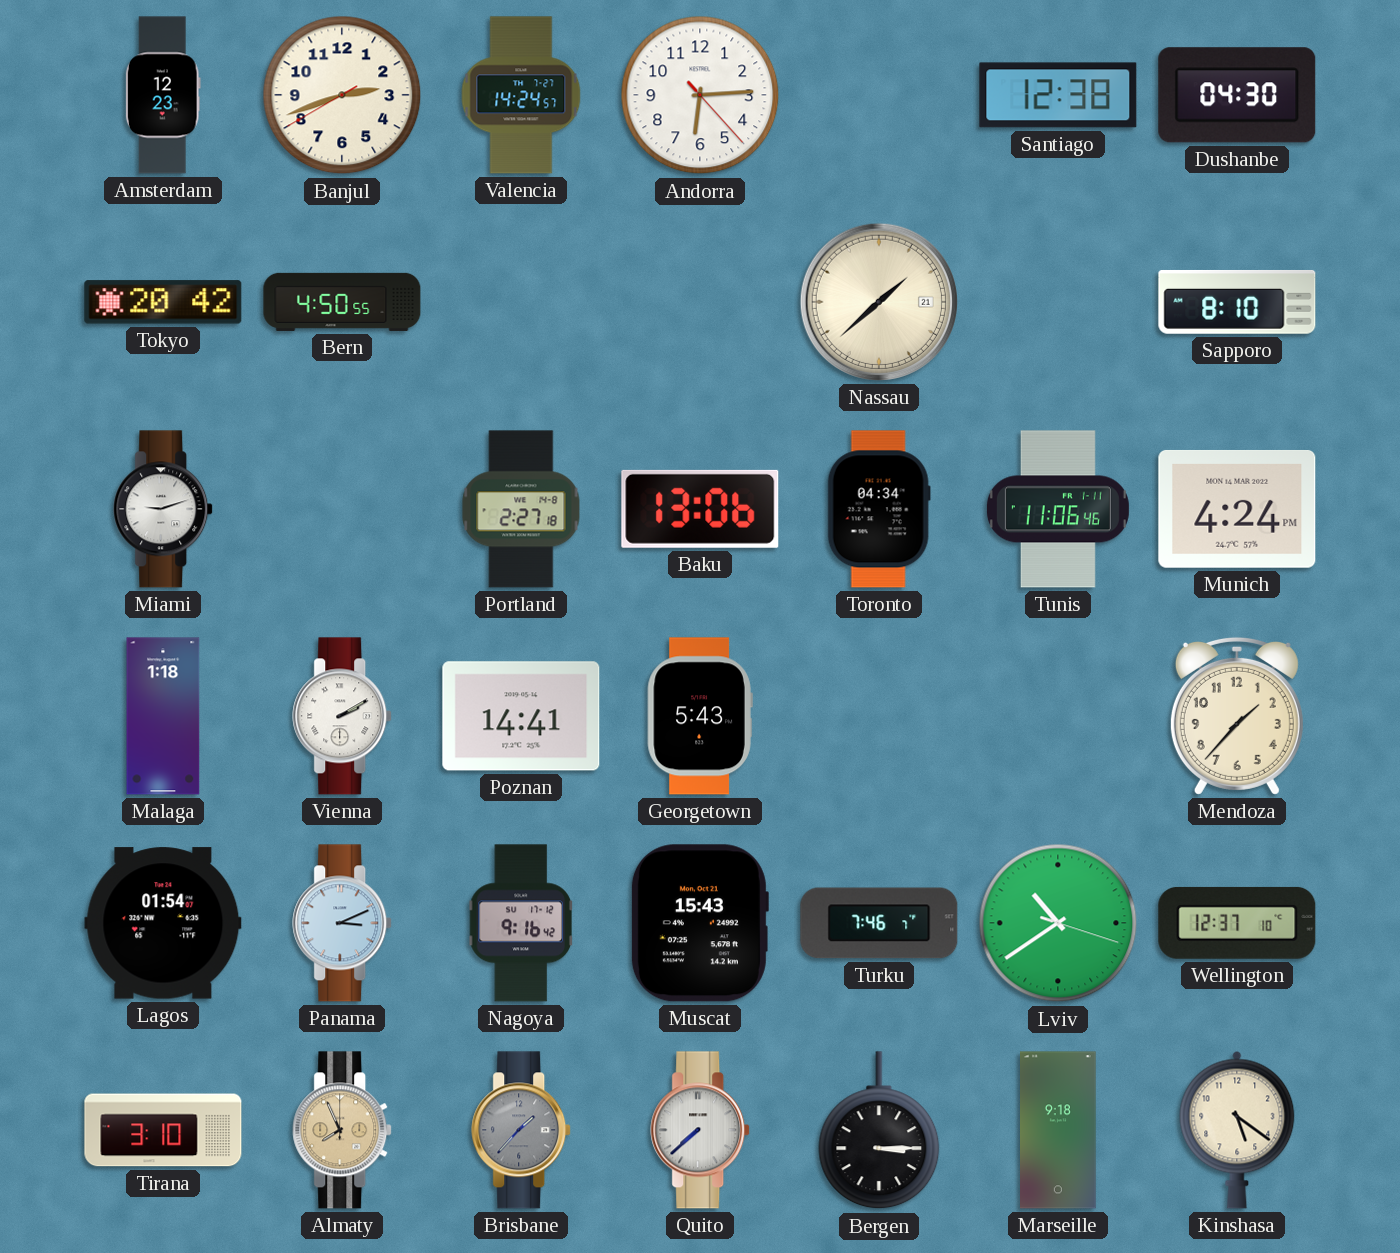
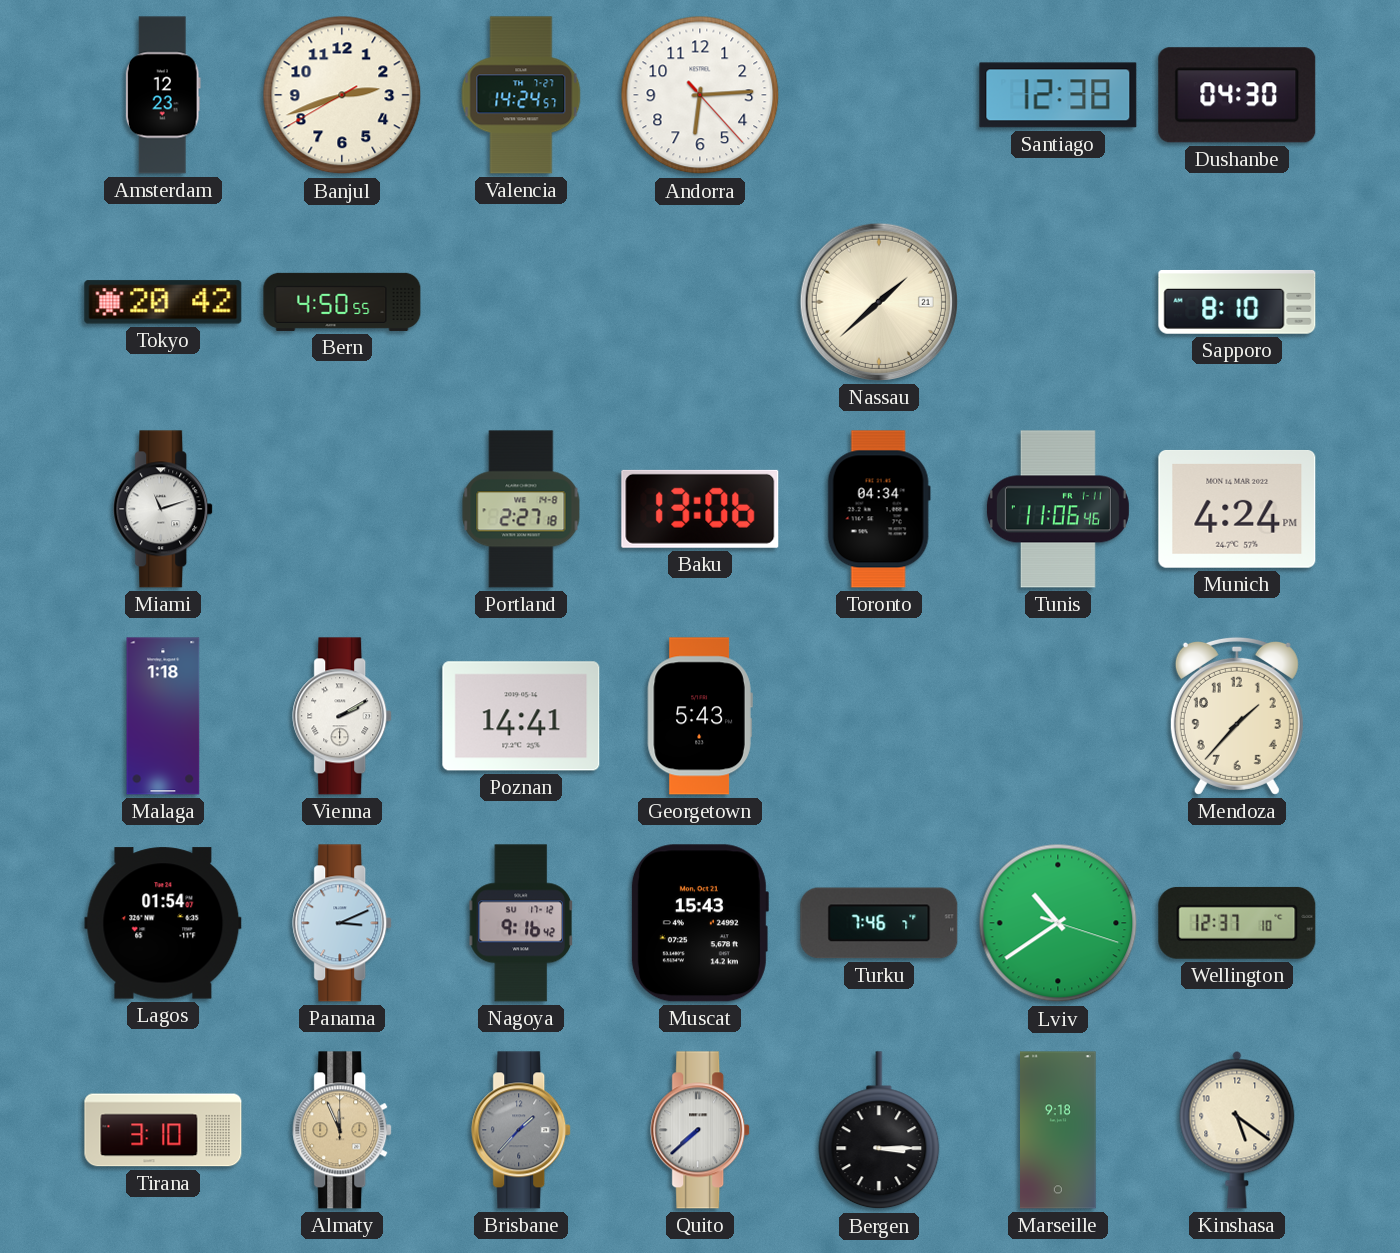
Miami: 9:12 -> 11:12 (164, 509)
Almaty: 7:56 -> 11:56 (343, 1130)
